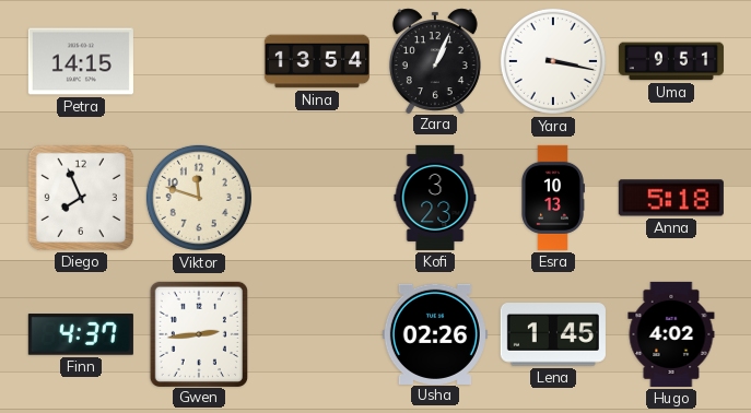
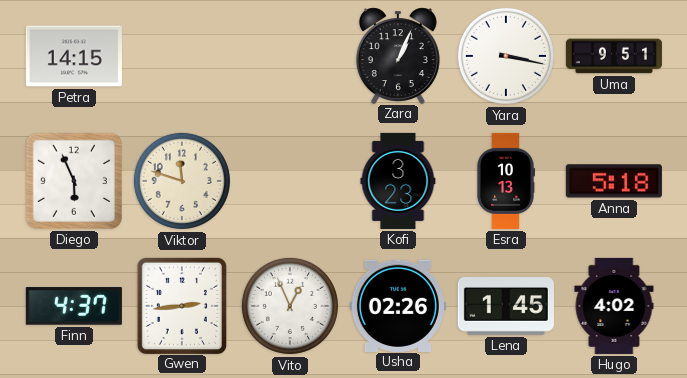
Nina: 13:54 -> none (317, 61)
Diego: 7:56 -> 5:56 (74, 181)
Vito: none -> 12:56 (290, 306)
